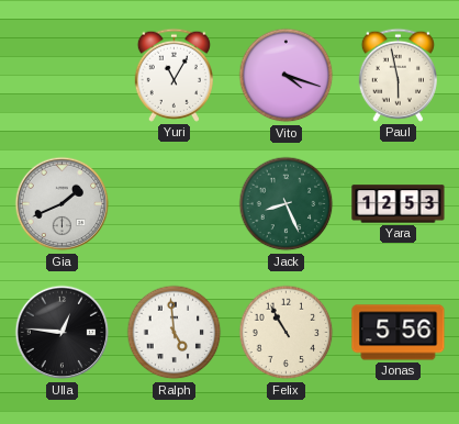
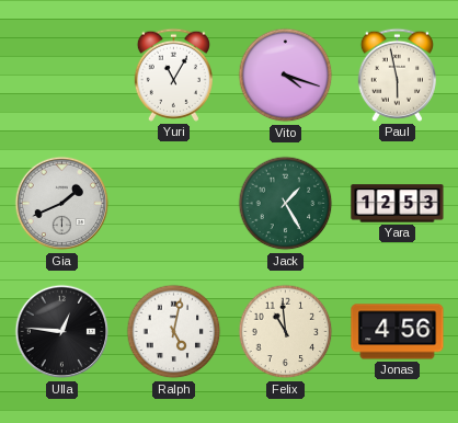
Jack: 8:26 -> 1:25 (286, 204)
Ralph: 4:59 -> 5:02 (174, 332)
Felix: 10:55 -> 10:59 (286, 332)
Jonas: 5:56 -> 4:56 (398, 332)
